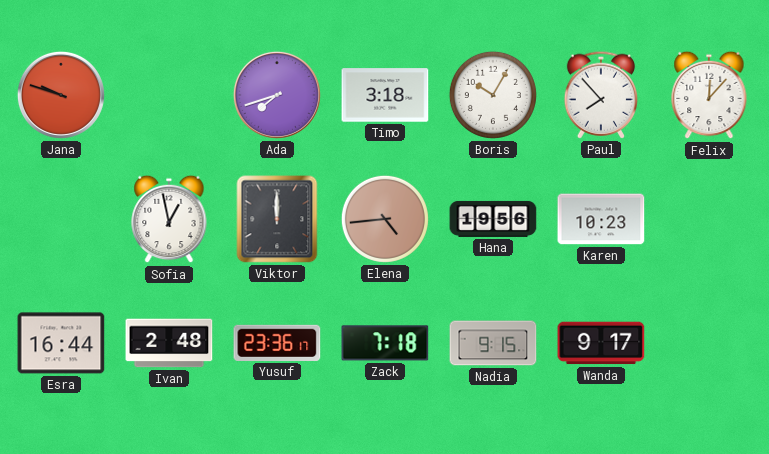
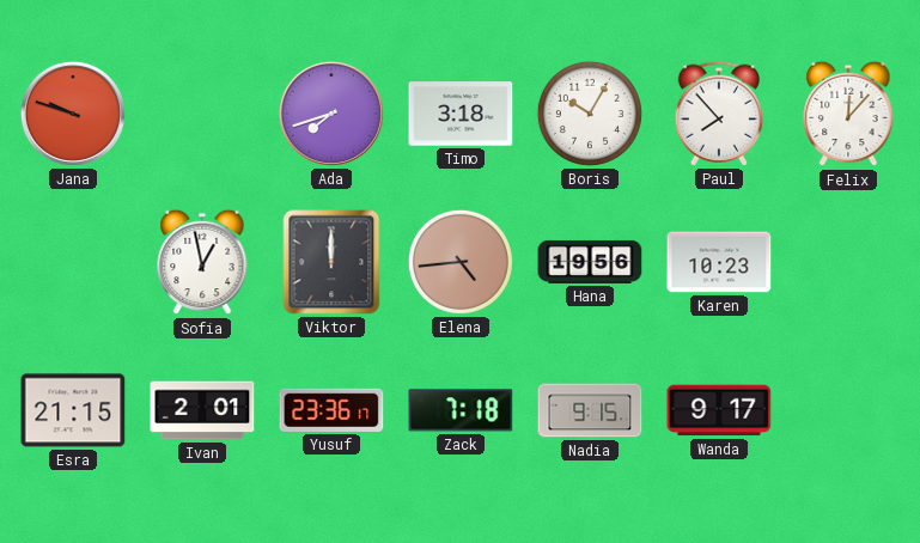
Esra: 16:44 -> 21:15 (73, 410)
Ivan: 2:48 -> 2:01 (202, 410)
